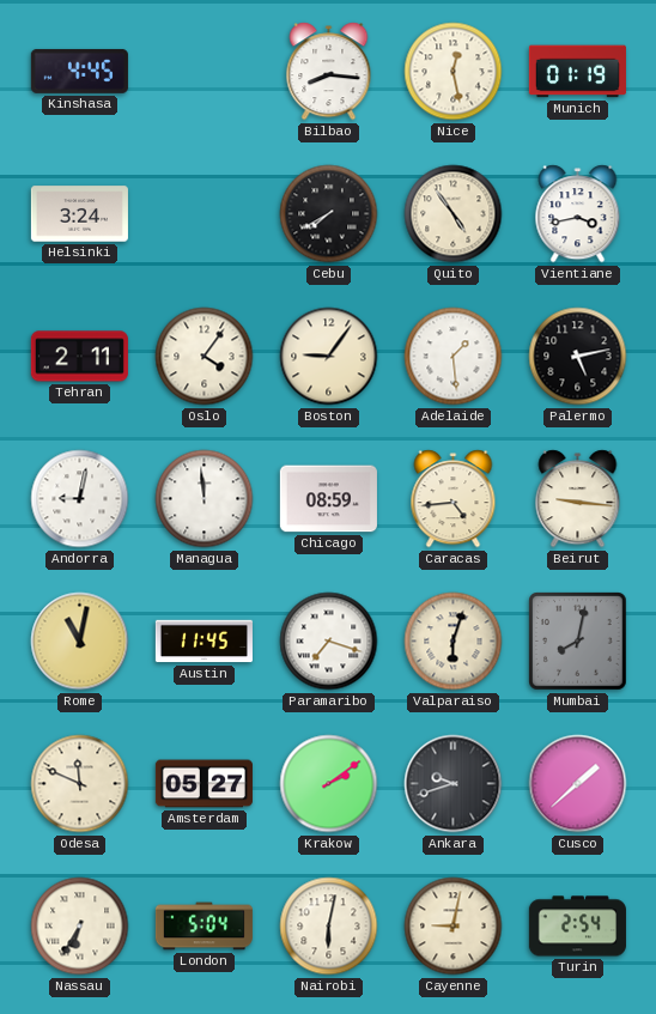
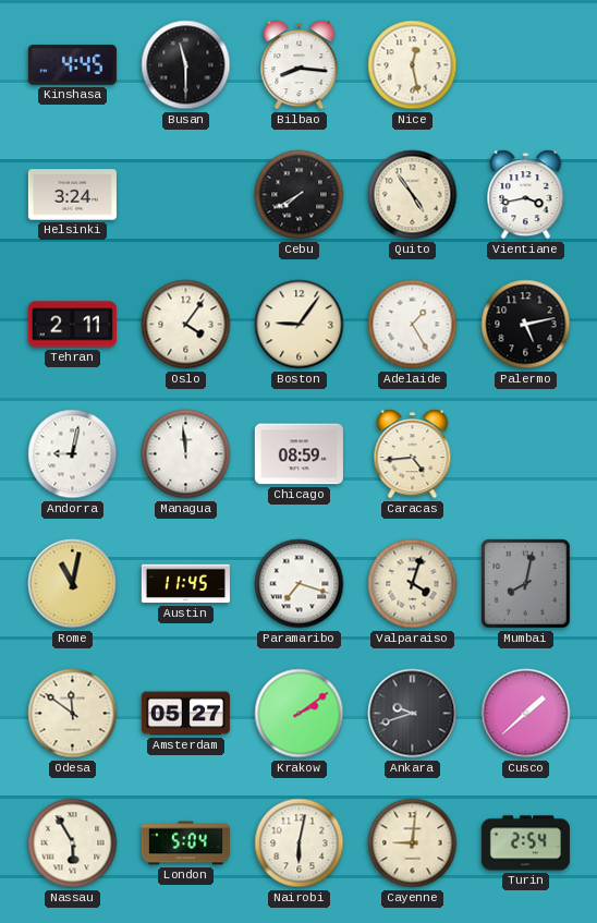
Busan: none -> 11:30 (186, 65)
Munich: 01:19 -> none (577, 72)
Adelaide: 1:29 -> 1:25 (413, 325)
Beirut: 9:16 -> none (578, 499)
Valparaiso: 6:03 -> 4:03 (413, 584)
Odesa: 11:49 -> 11:51 (73, 714)
Nassau: 6:35 -> 5:55 (73, 843)
Cayenne: 9:02 -> 9:01 (413, 843)
